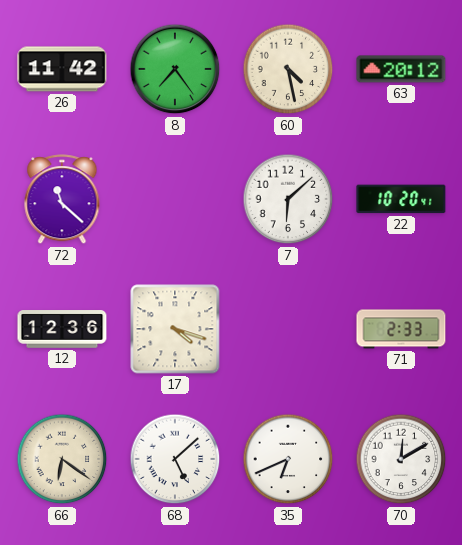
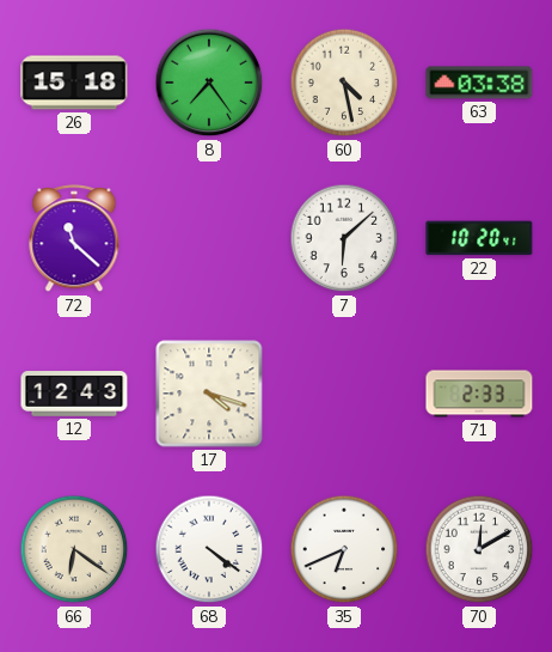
26: 11:42 -> 15:18 (74, 83)
63: 20:12 -> 03:38 (479, 83)
12: 12:36 -> 12:43 (74, 394)
68: 5:08 -> 4:21 (209, 549)
